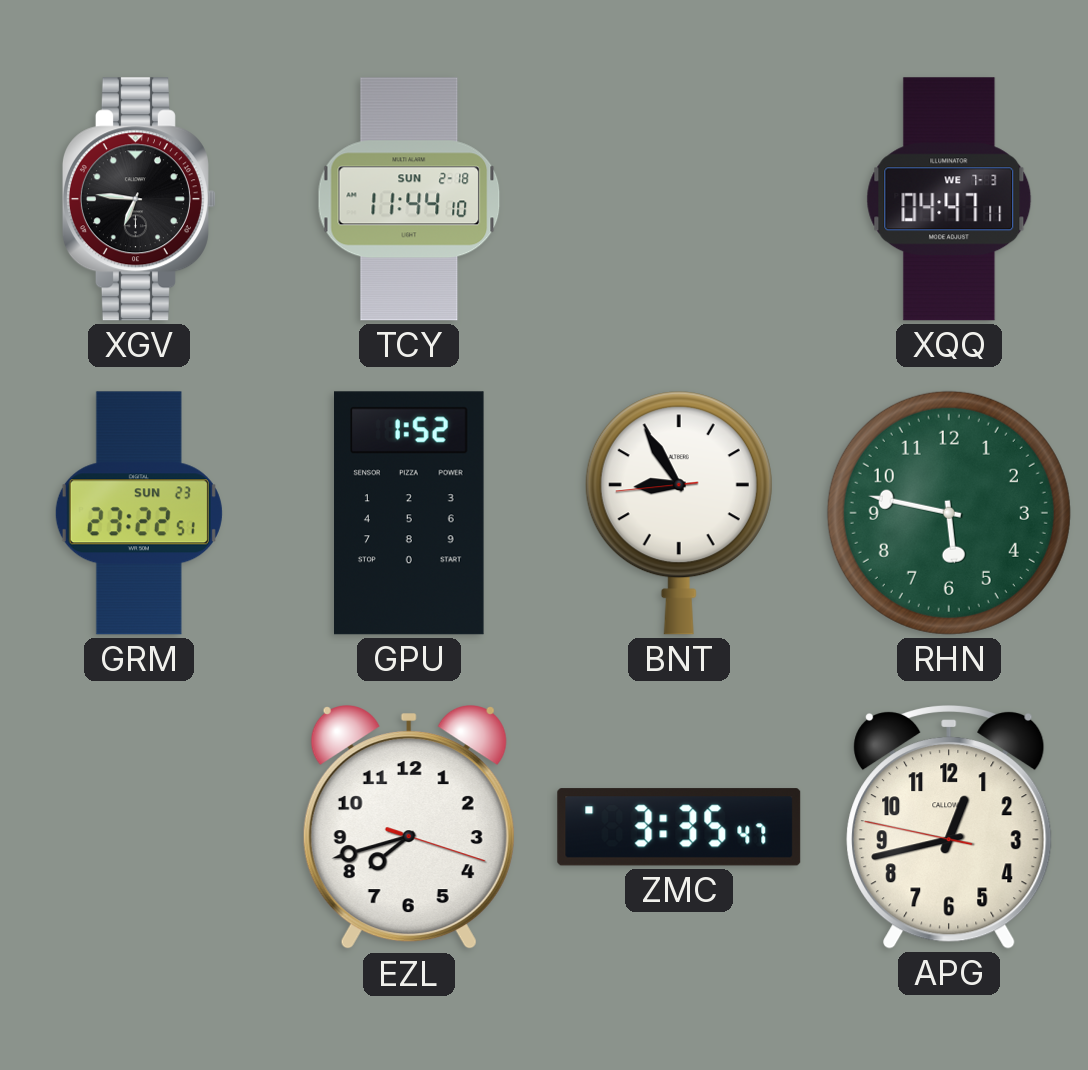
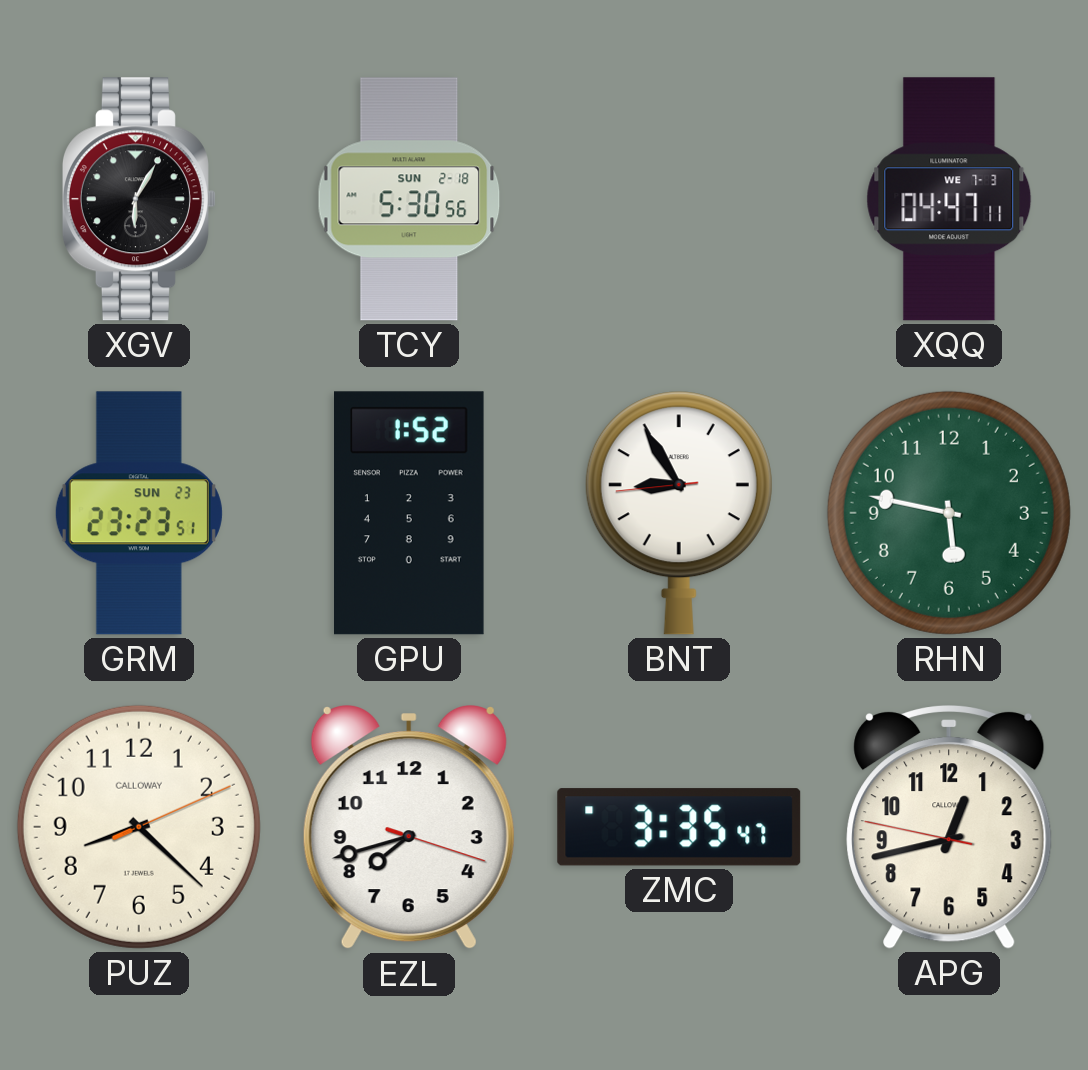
XGV: 6:46 -> 6:05 (139, 199)
TCY: 11:44 -> 5:30 (409, 199)
GRM: 23:22 -> 23:23 (139, 513)
PUZ: none -> 8:22 (139, 827)
